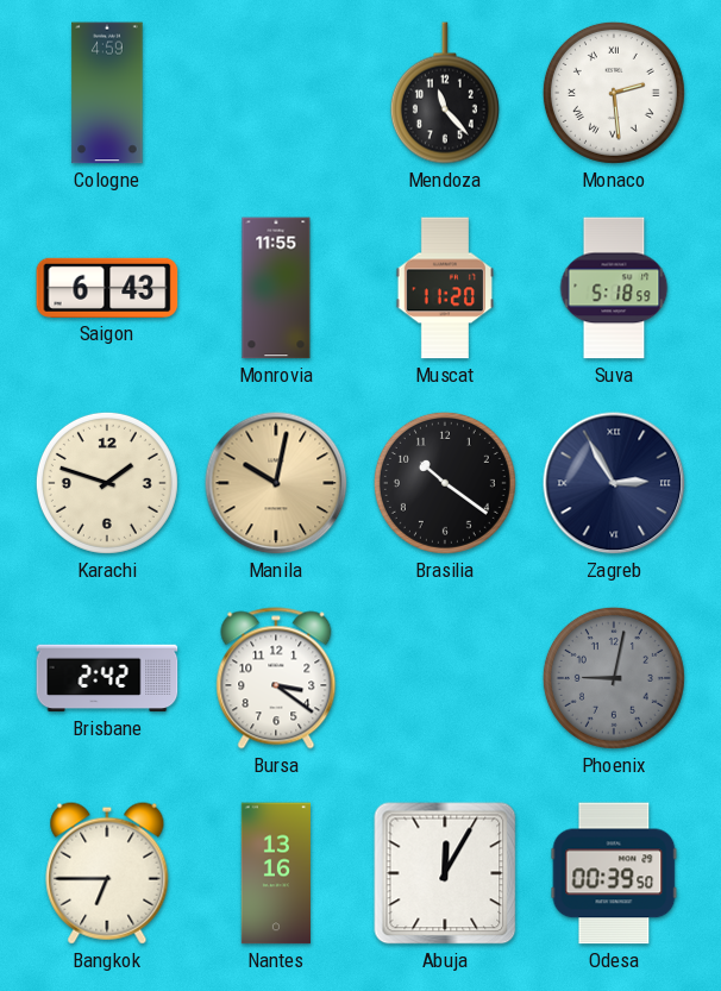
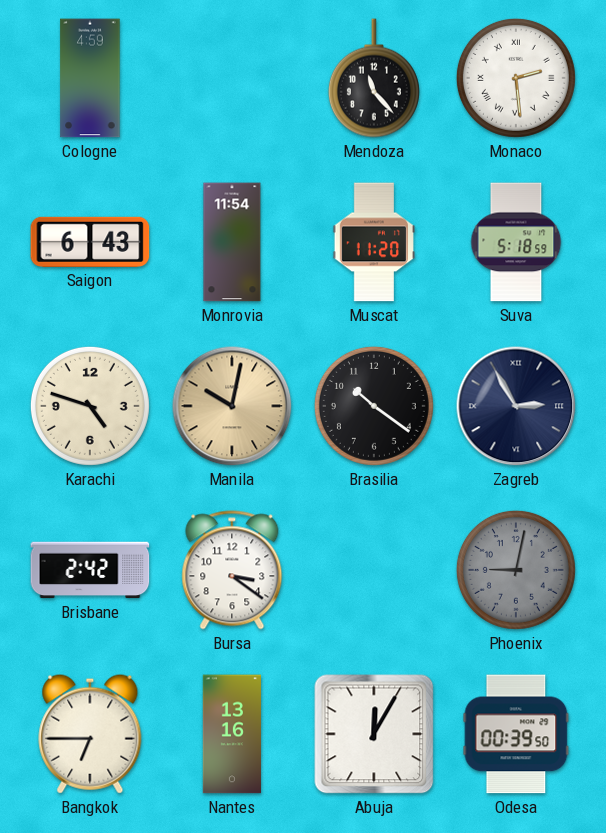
Monrovia: 11:55 -> 11:54 (232, 242)
Karachi: 1:48 -> 4:48 (90, 406)
